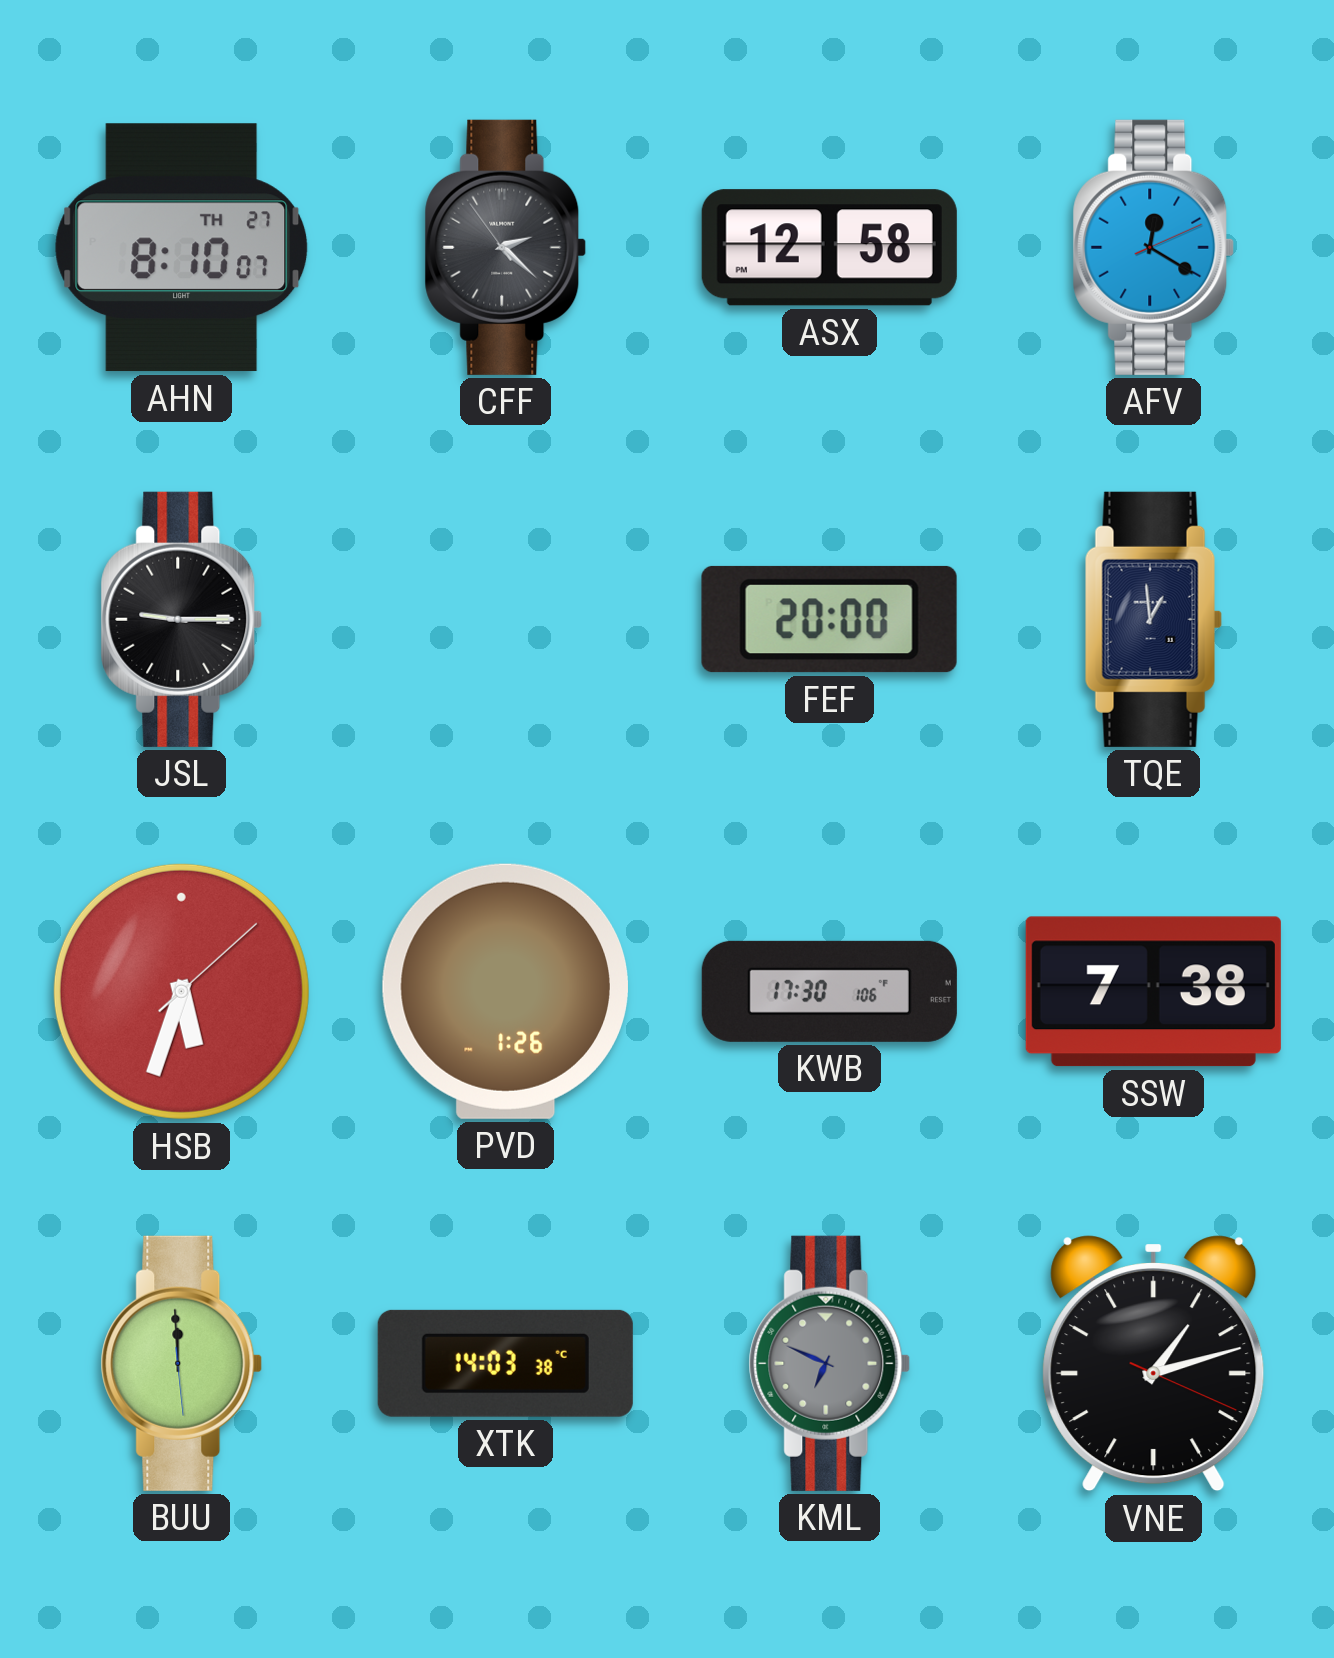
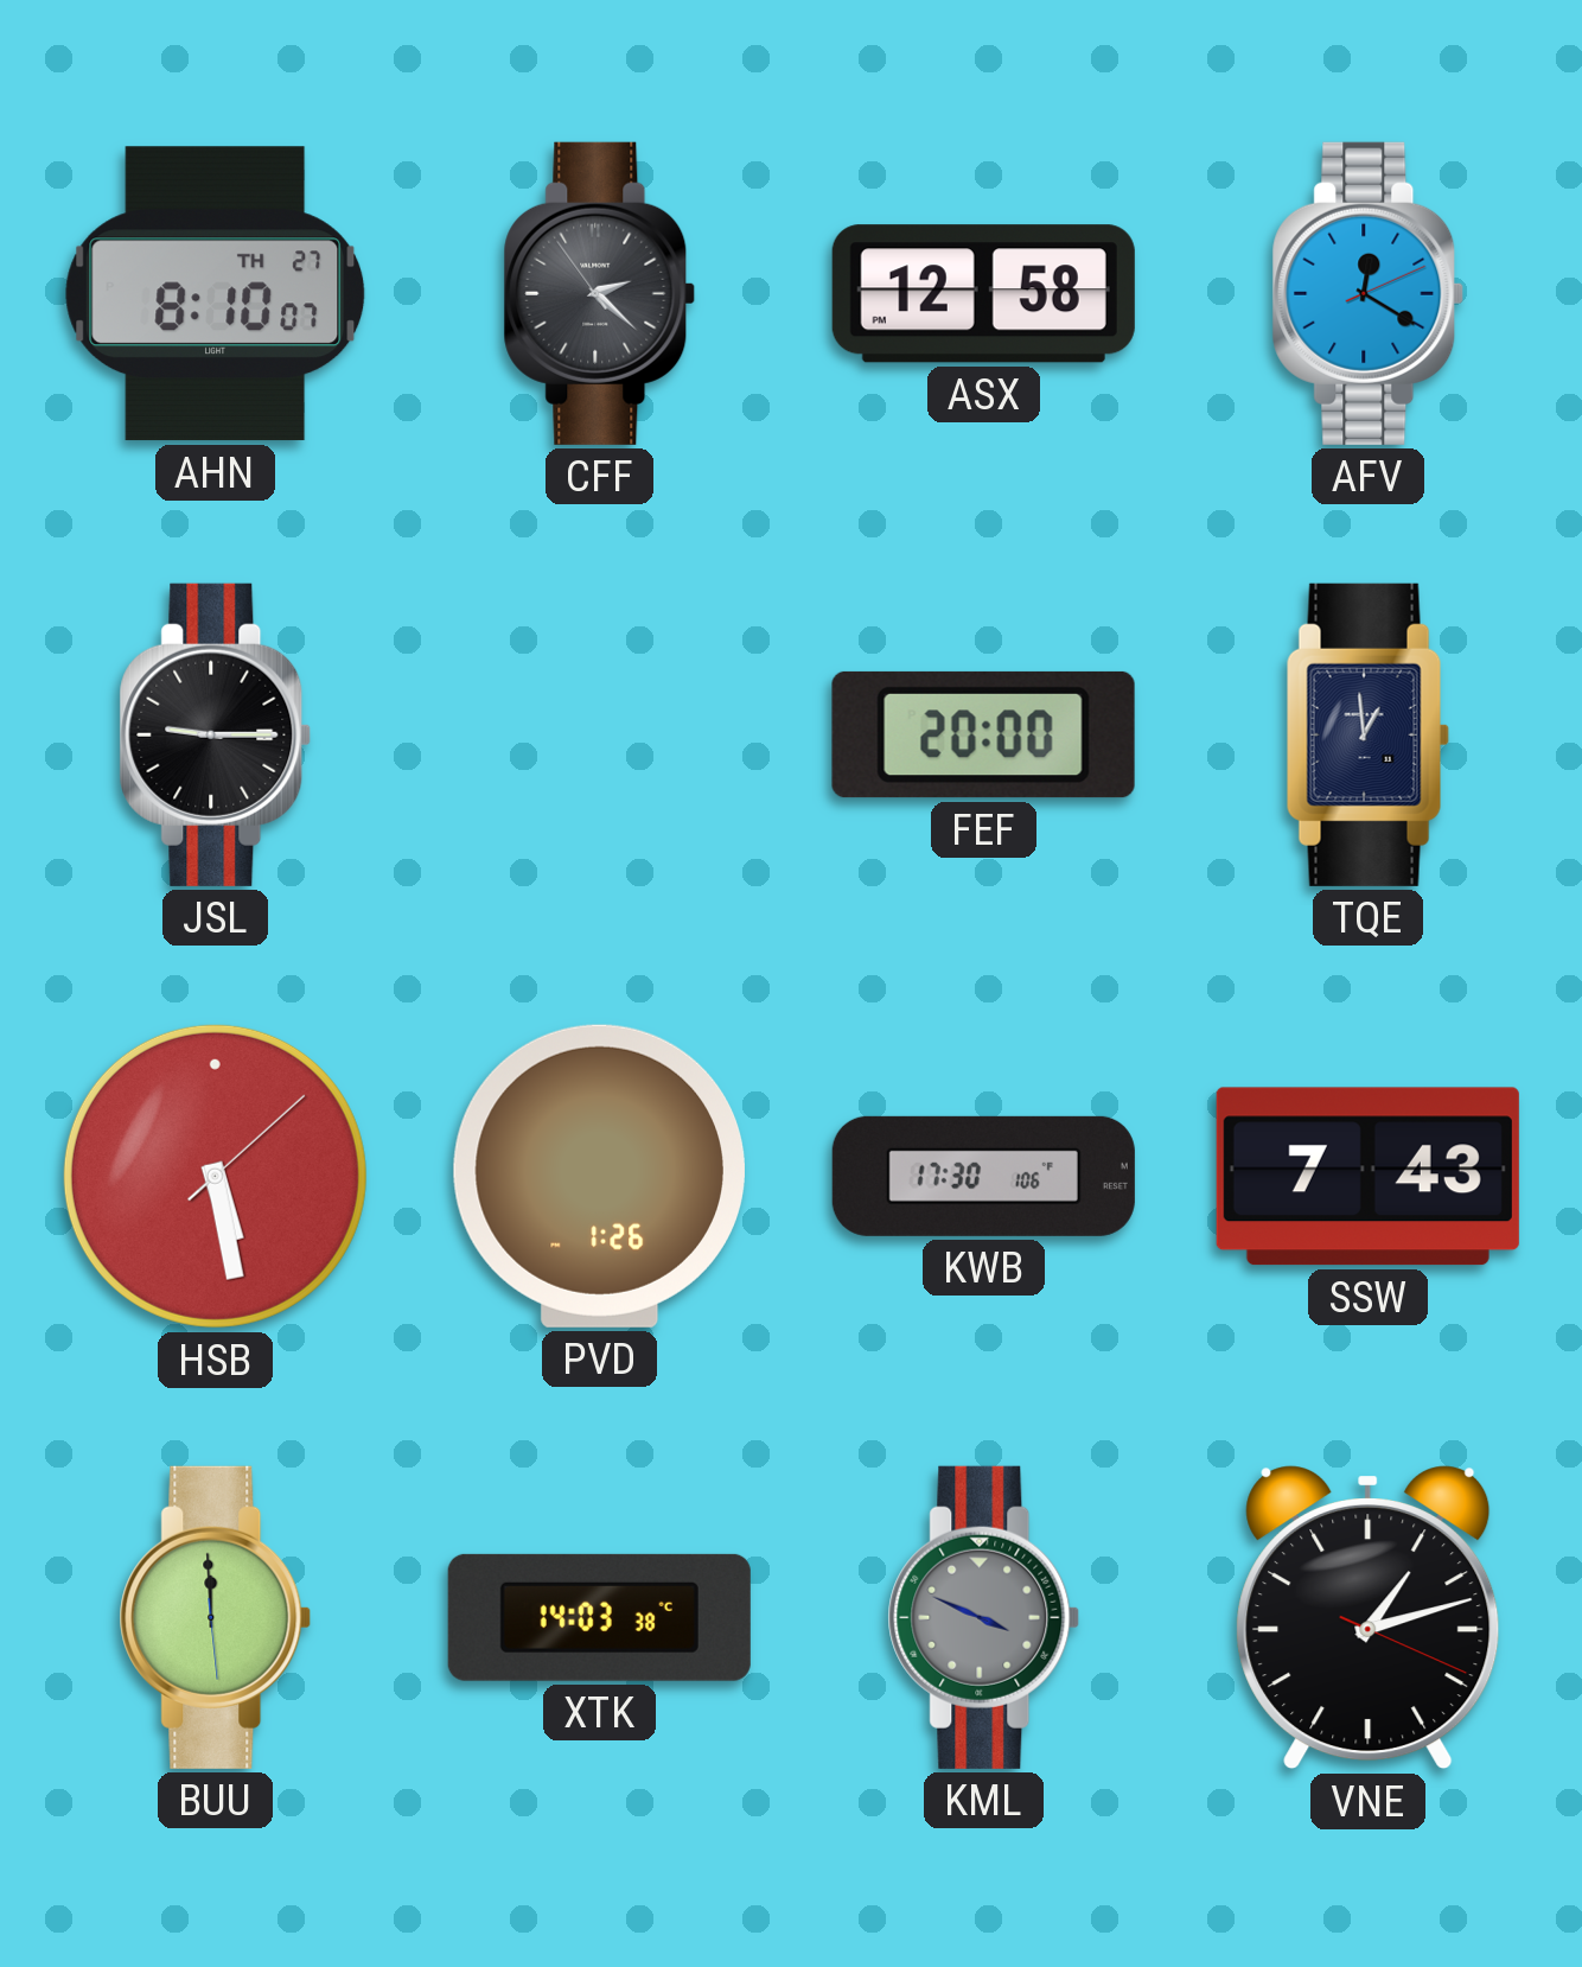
HSB: 5:33 -> 5:28 (215, 1176)
SSW: 7:38 -> 7:43 (1367, 1177)
KML: 6:49 -> 3:49 (984, 1617)
